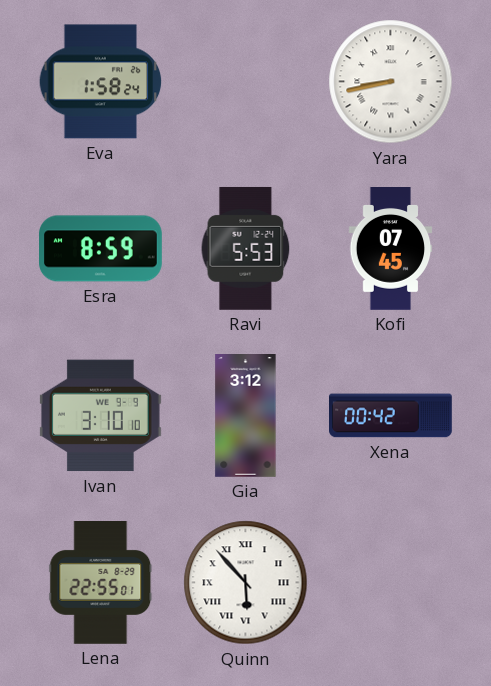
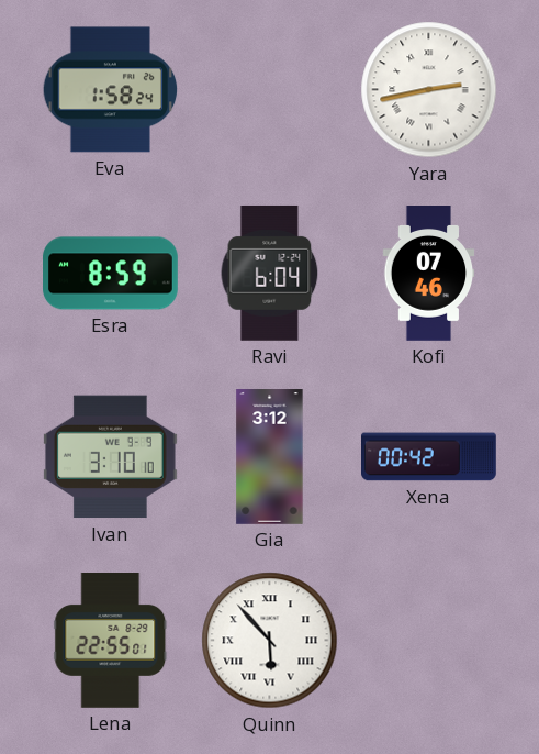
Yara: 8:43 -> 2:43 (429, 90)
Ravi: 5:53 -> 6:04 (270, 273)
Kofi: 07:45 -> 07:46 (429, 274)
